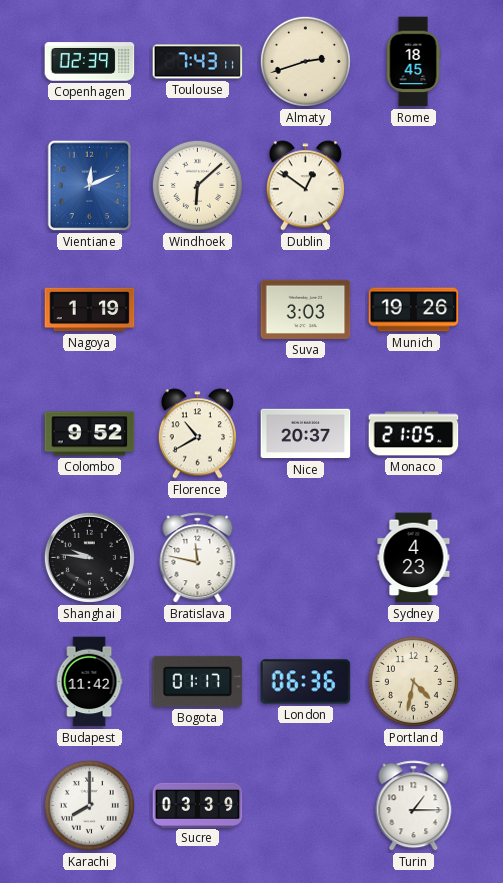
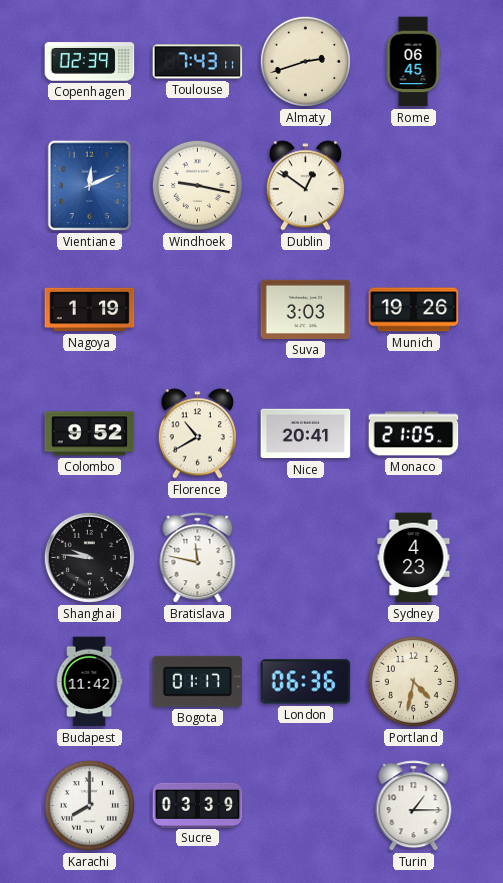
Rome: 18:45 -> 06:45 (413, 62)
Windhoek: 6:08 -> 9:17 (197, 185)
Nice: 20:37 -> 20:41 (306, 434)
